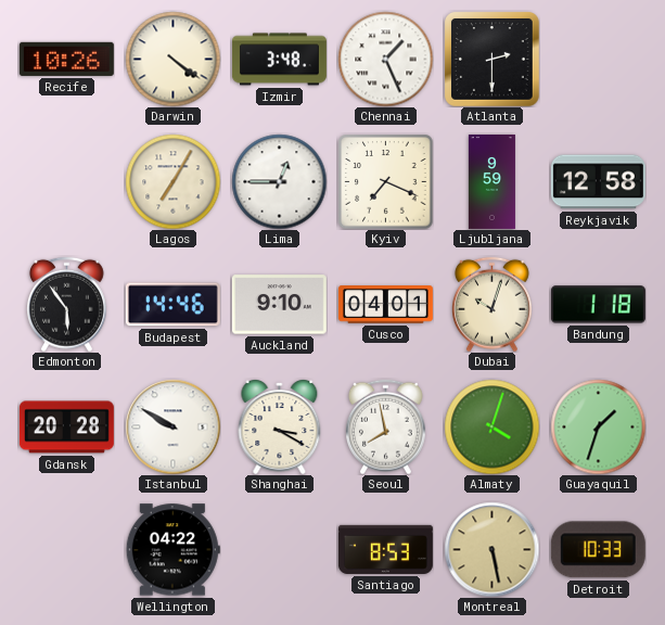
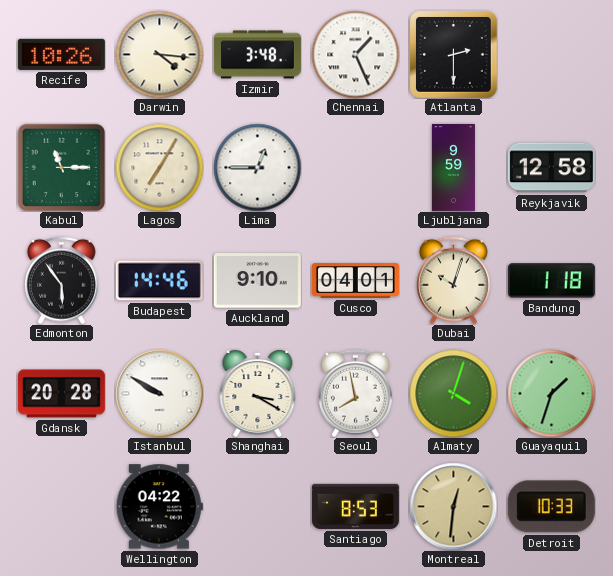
Darwin: 4:21 -> 4:16 (159, 54)
Kabul: none -> 11:15 (61, 167)
Kyiv: 7:19 -> none (385, 181)
Montreal: 5:28 -> 12:31 (453, 506)
